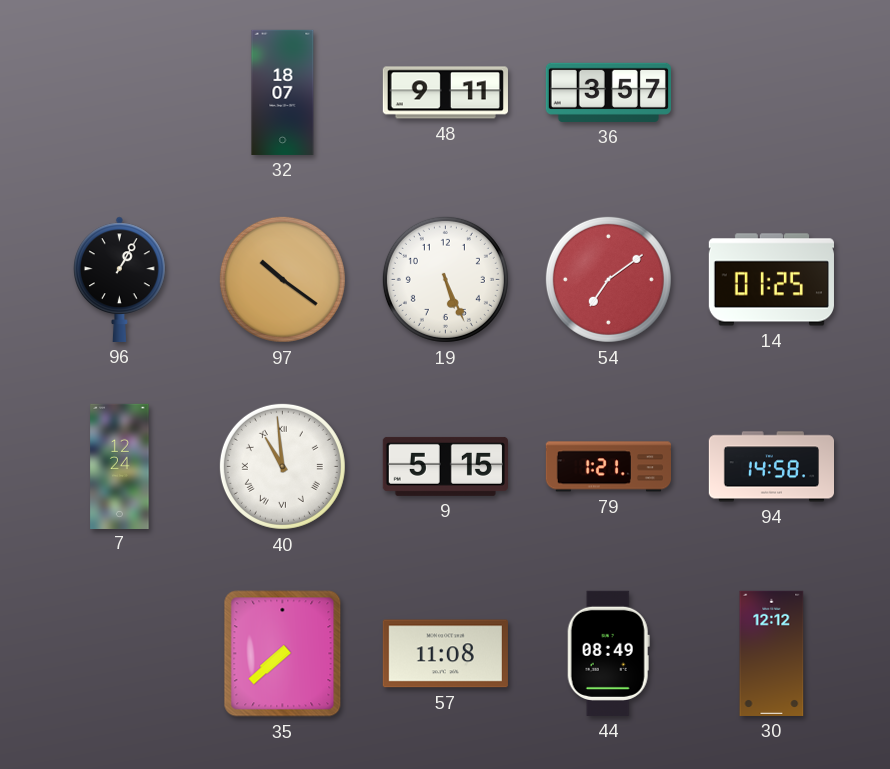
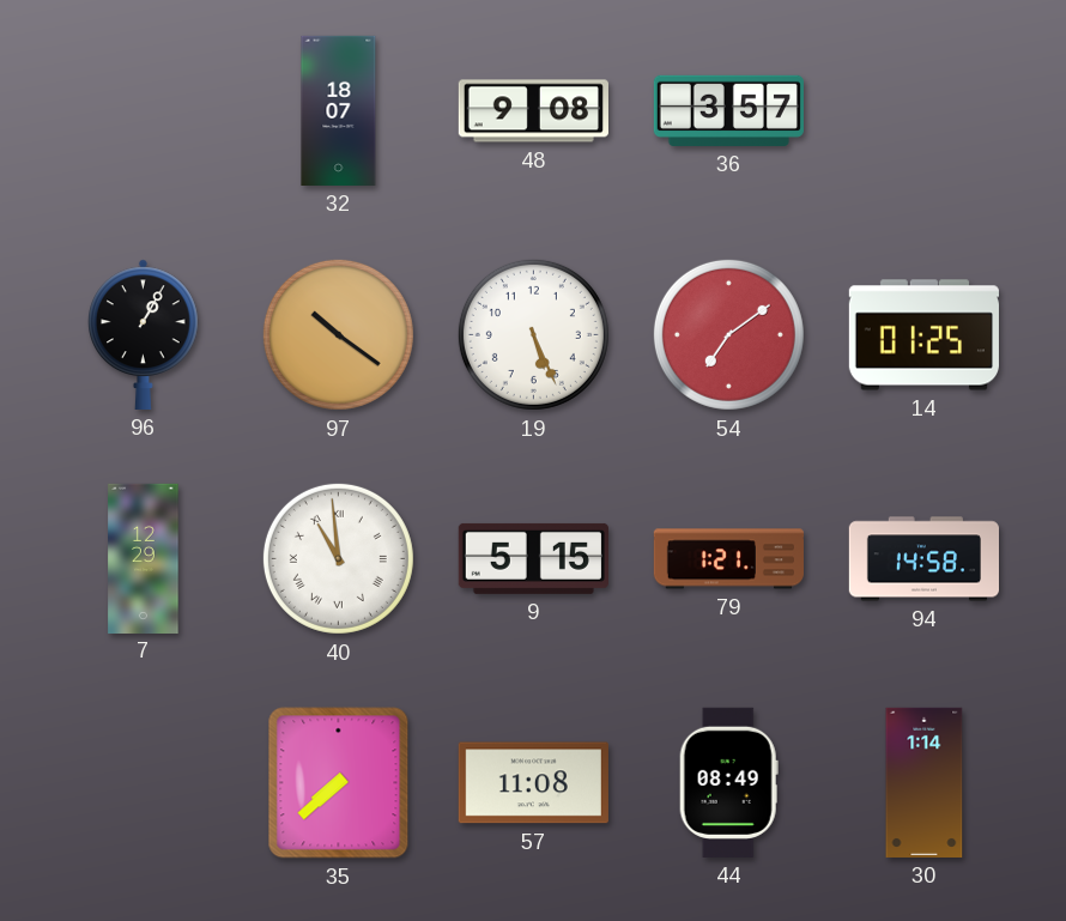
48: 9:11 -> 9:08 (533, 111)
7: 12:24 -> 12:29 (144, 558)
30: 12:12 -> 1:14 (925, 782)
